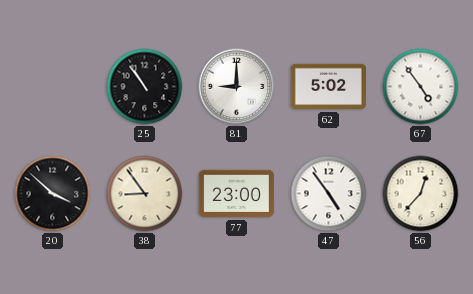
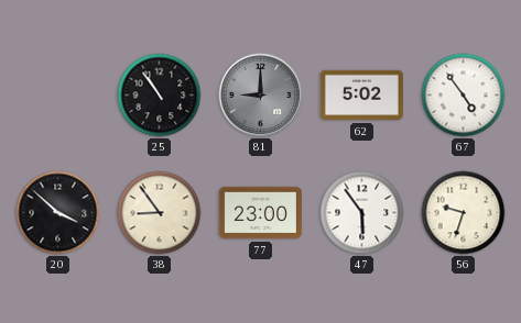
81 dial: white -> grey (261, 96)
47: 4:54 -> 5:54 (362, 213)
56: 12:37 -> 9:33 (464, 213)
